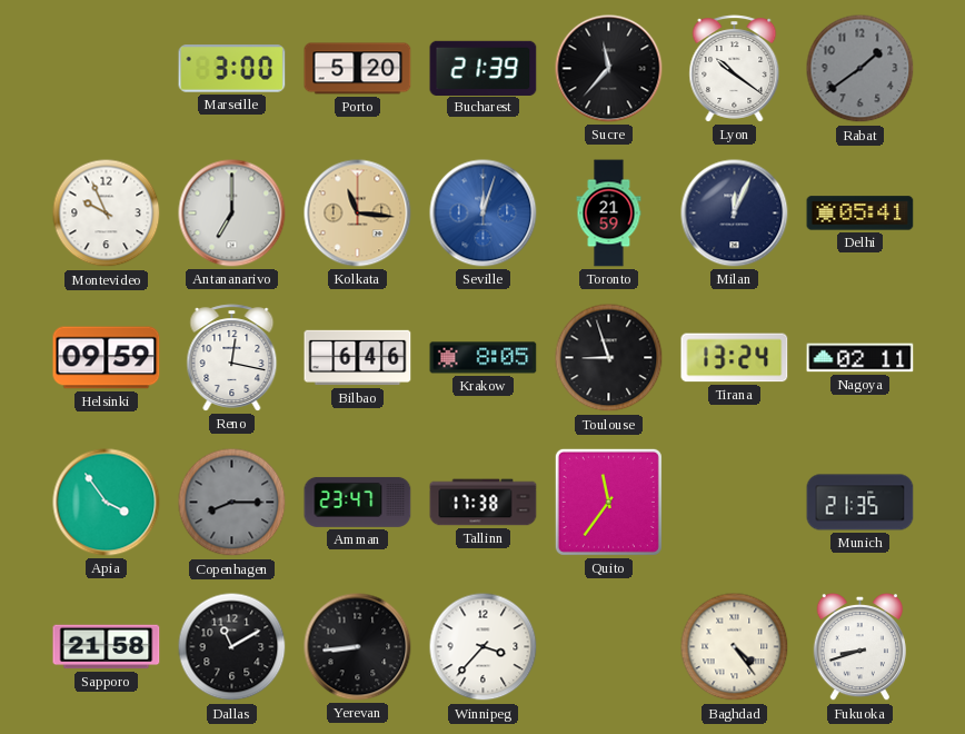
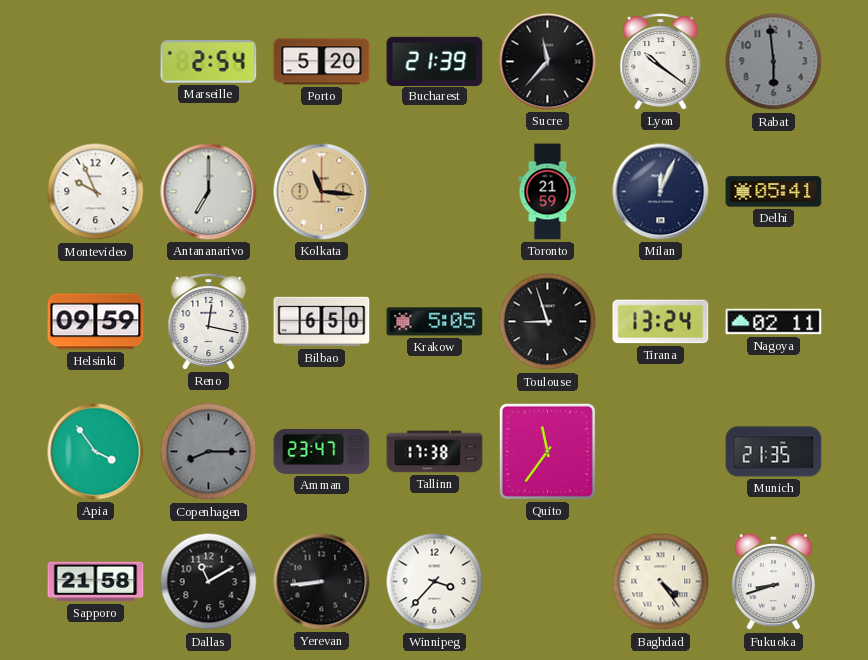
Marseille: 3:00 -> 2:54 (209, 62)
Rabat: 1:39 -> 5:59 (774, 62)
Seville: 12:03 -> none (484, 214)
Bilbao: 6:46 -> 6:50 (322, 322)
Krakow: 8:05 -> 5:05 (435, 322)
